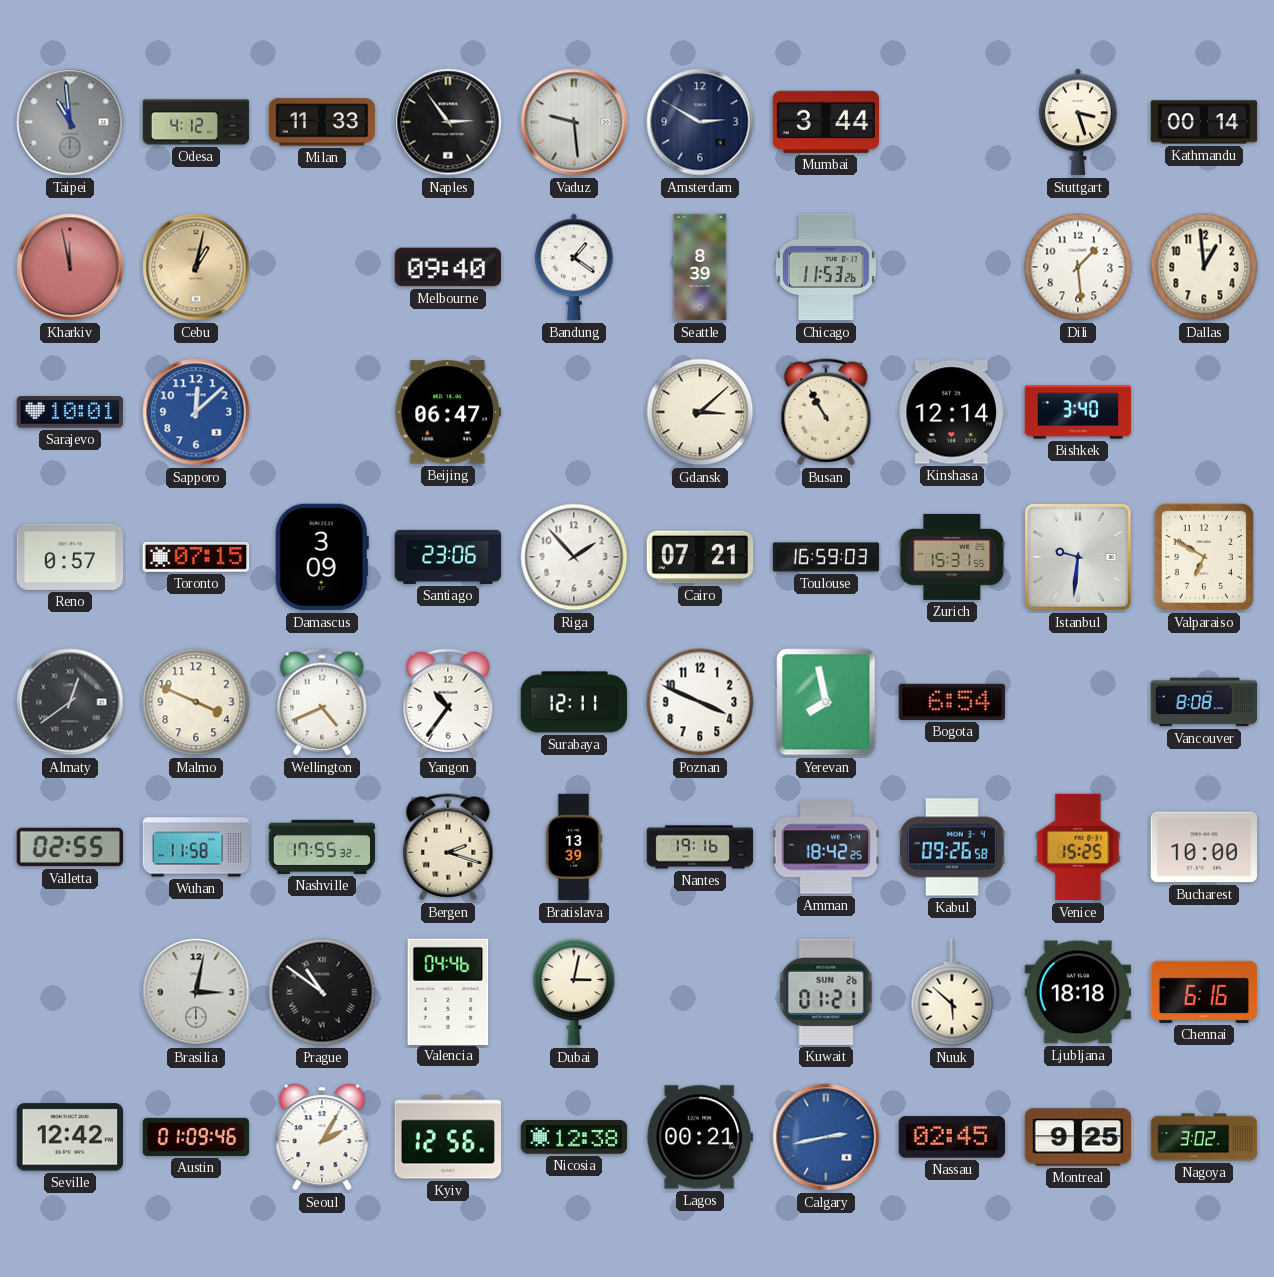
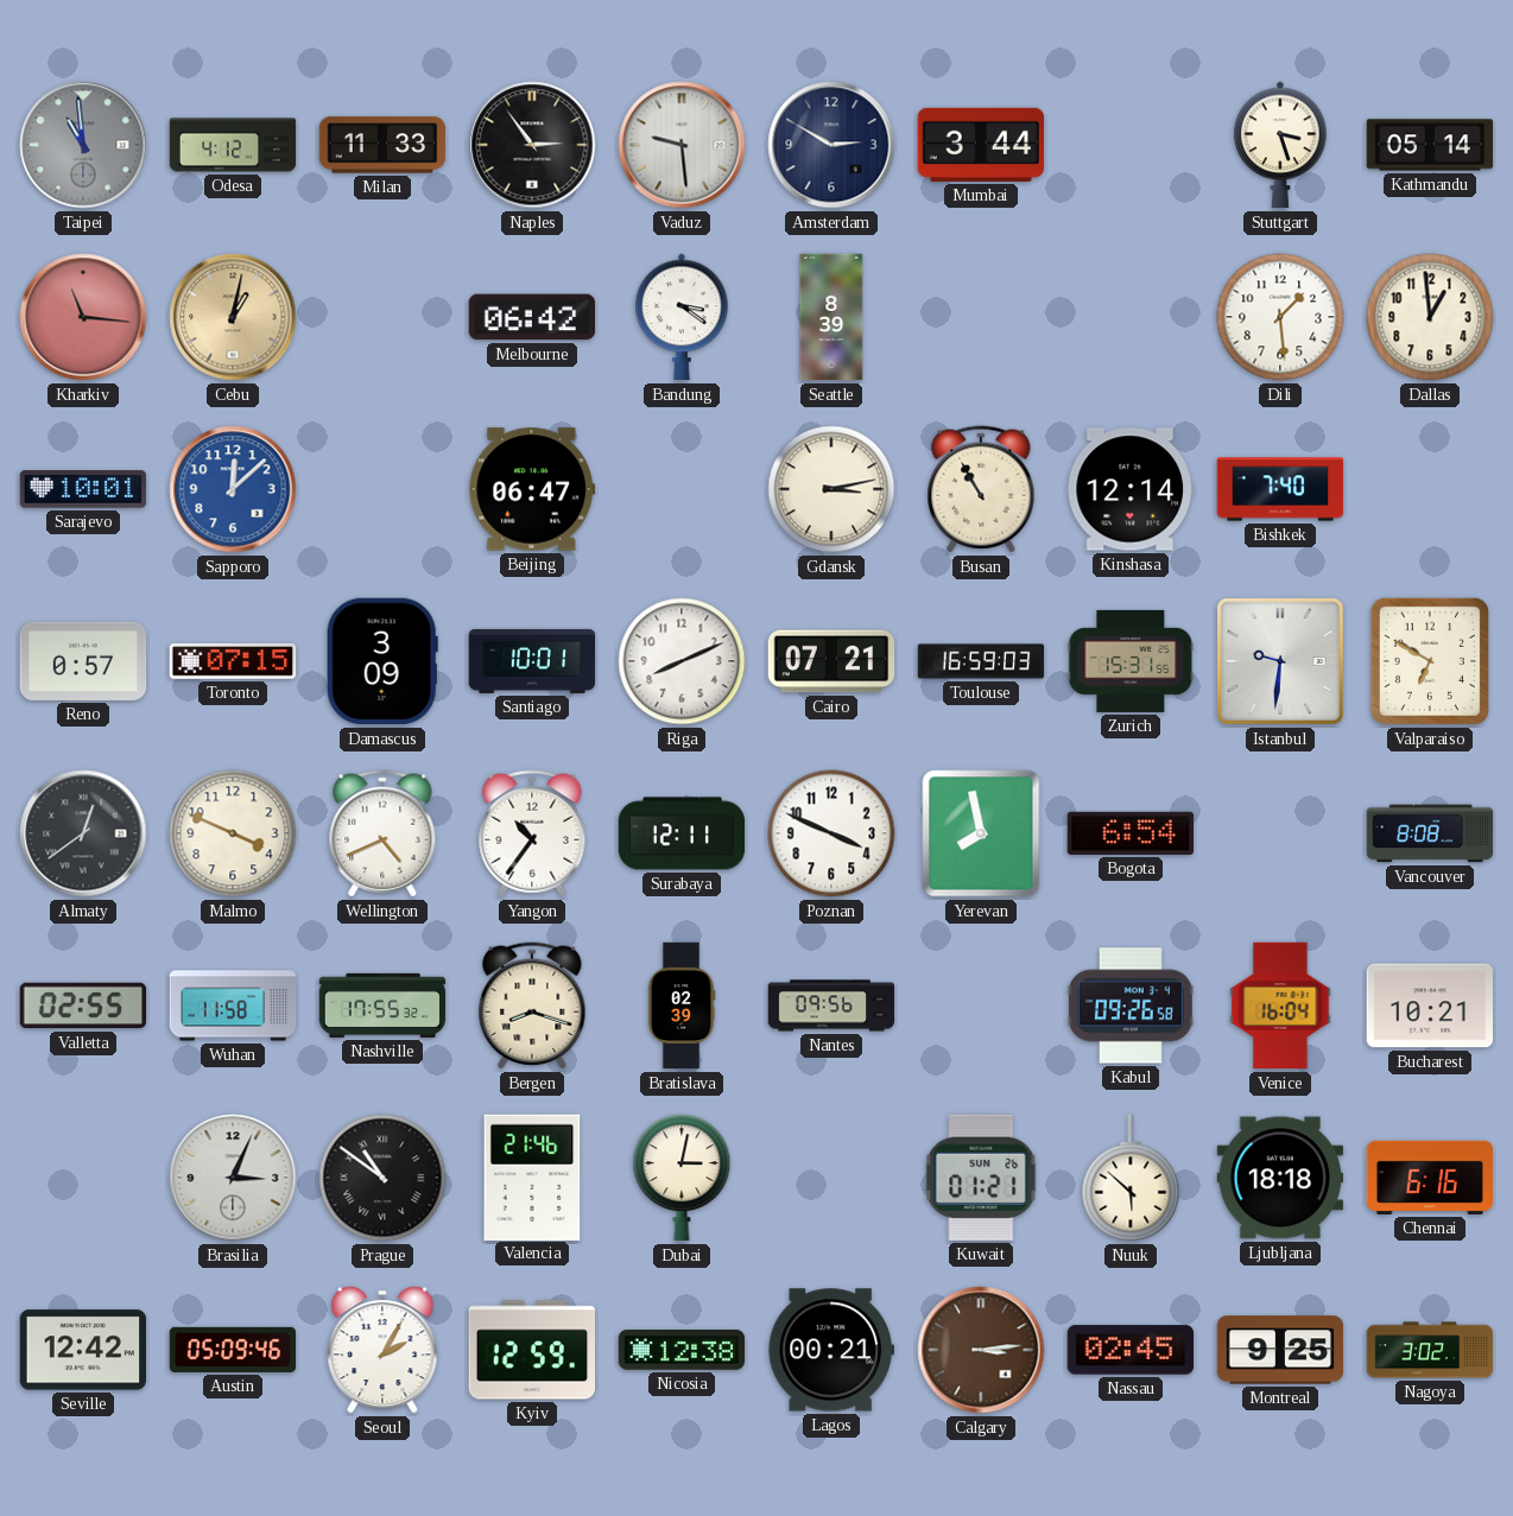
Kathmandu: 00:14 -> 05:14 (1430, 145)
Kharkiv: 11:58 -> 11:16 (83, 317)
Melbourne: 09:40 -> 06:42 (532, 317)
Bandung: 1:21 -> 3:21 (682, 317)
Chicago: 11:53 -> none (826, 267)
Gdansk: 3:08 -> 3:13 (831, 489)
Bishkek: 3:40 -> 7:40 (1280, 489)
Santiago: 23:06 -> 10:01 (532, 661)
Riga: 1:53 -> 8:11 (682, 661)
Bergen: 2:18 -> 8:18 (532, 1006)
Bratislava: 13:39 -> 02:39 (682, 1006)
Nantes: 19:16 -> 09:56 (831, 1006)
Amman: 18:42 -> none (826, 847)
Venice: 15:25 -> 16:04 (1280, 1006)
Bucharest: 10:00 -> 10:21 (1429, 1006)
Brasilia: 3:02 -> 3:04 (233, 1178)
Valencia: 04:46 -> 21:46 (532, 1176)
Austin: 01:09 -> 05:09 (233, 1350)
Kyiv: 12:56 -> 12:59 (532, 1350)
Calgary: 2:43 -> 3:14 (981, 1350)
Calgary dial: blue -> brown (981, 1350)
